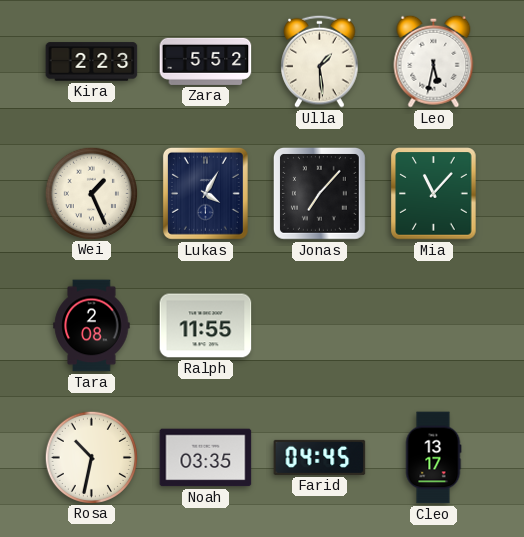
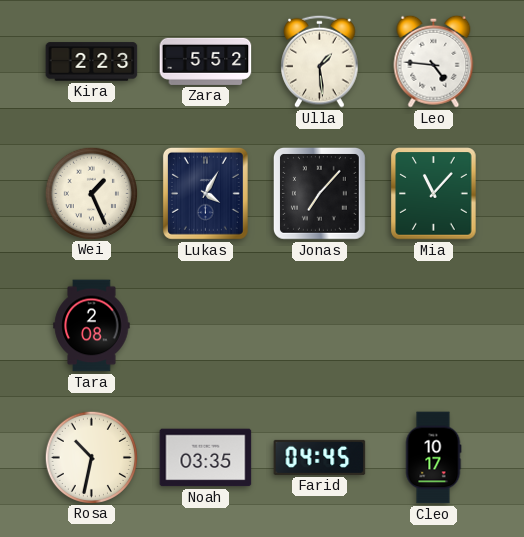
Leo: 5:32 -> 4:46 (434, 61)
Ralph: 11:55 -> none (206, 326)
Cleo: 13:17 -> 10:17 (433, 458)
